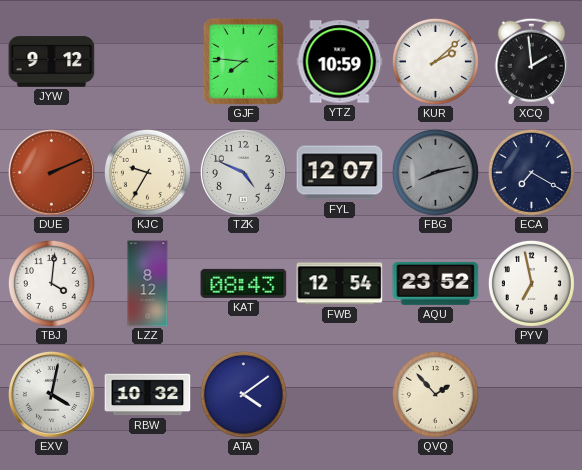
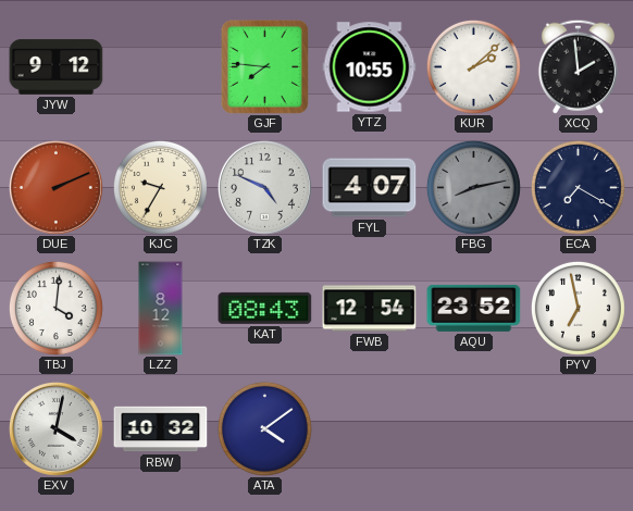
YTZ: 10:59 -> 10:55 (370, 67)
FYL: 12:07 -> 4:07 (370, 188)
QVQ: 1:53 -> none (435, 394)
